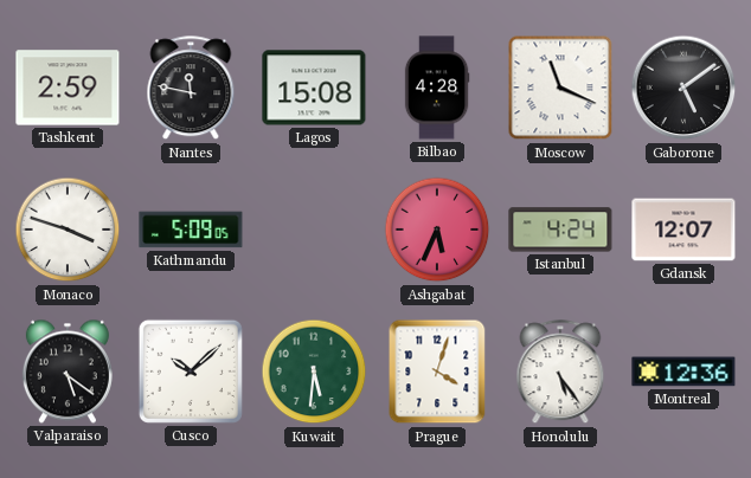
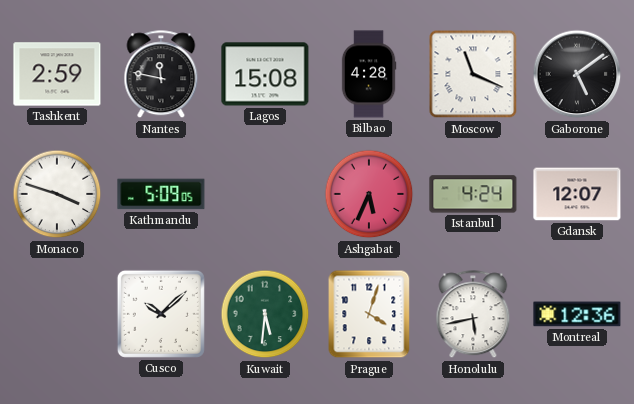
Valparaiso: 5:21 -> none (68, 372)
Honolulu: 5:24 -> 5:43 (473, 315)
